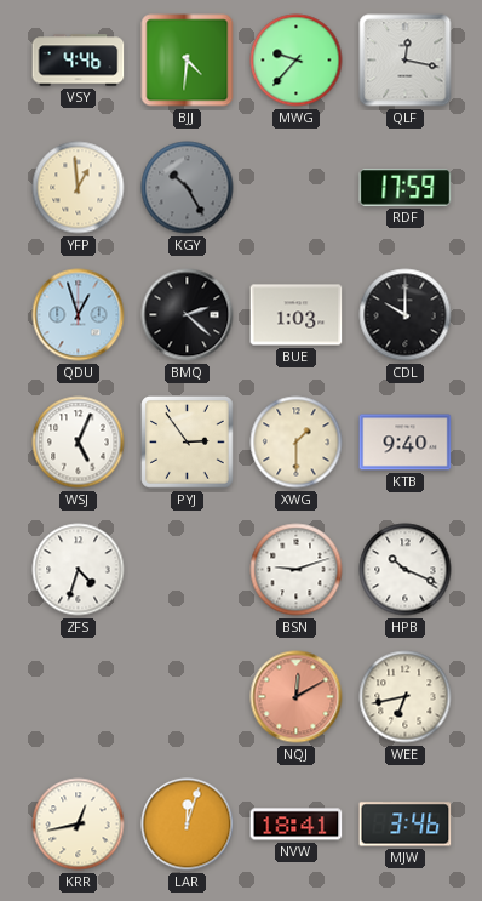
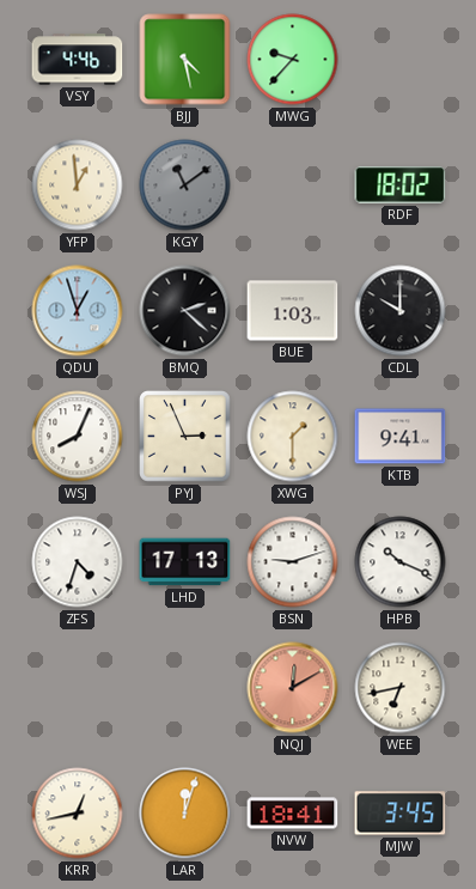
BJJ: 4:31 -> 4:28 (185, 60)
QLF: 12:17 -> none (406, 61)
KGY: 10:25 -> 11:09 (185, 185)
RDF: 17:59 -> 18:02 (401, 185)
WSJ: 5:04 -> 8:04 (78, 437)
PYJ: 2:54 -> 2:56 (185, 437)
KTB: 9:40 -> 9:41 (401, 437)
LHD: none -> 17:13 (185, 562)
MJW: 3:46 -> 3:45 (401, 814)
